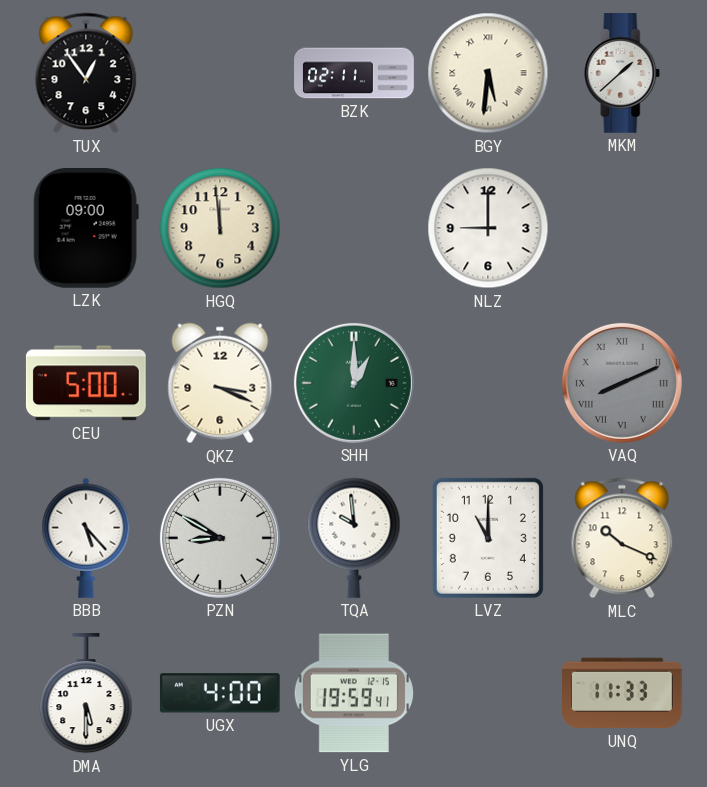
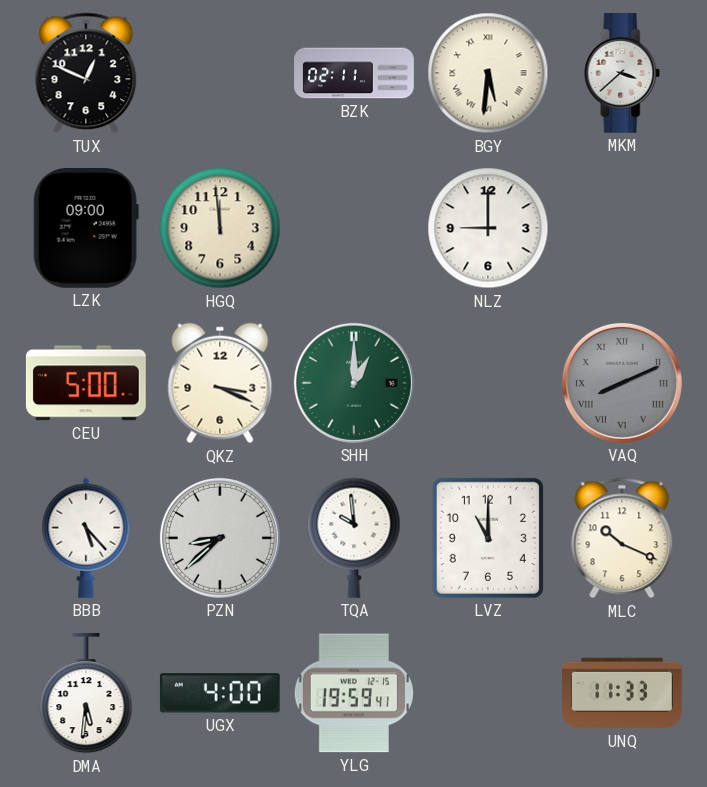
TUX: 12:54 -> 12:49 (86, 73)
MKM: 1:38 -> 3:38 (622, 74)
PZN: 8:50 -> 8:38 (220, 538)
DMA: 5:30 -> 5:31 (86, 694)
